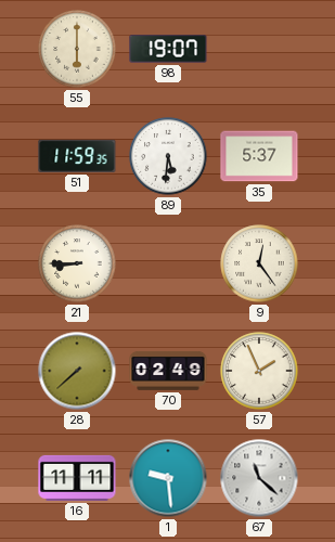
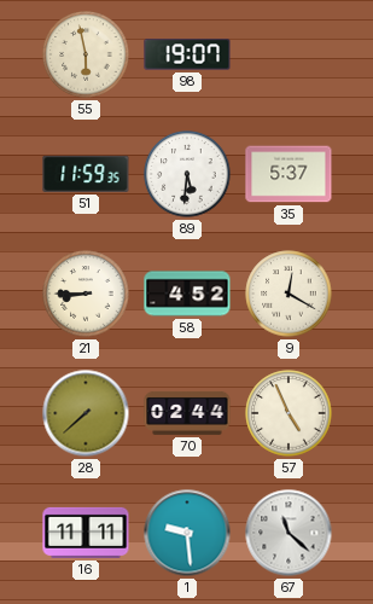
55: 6:00 -> 5:58 (86, 54)
58: none -> 4:52 (187, 294)
9: 12:24 -> 12:20 (289, 294)
70: 02:49 -> 02:44 (187, 413)
57: 1:56 -> 4:56 (289, 413)
